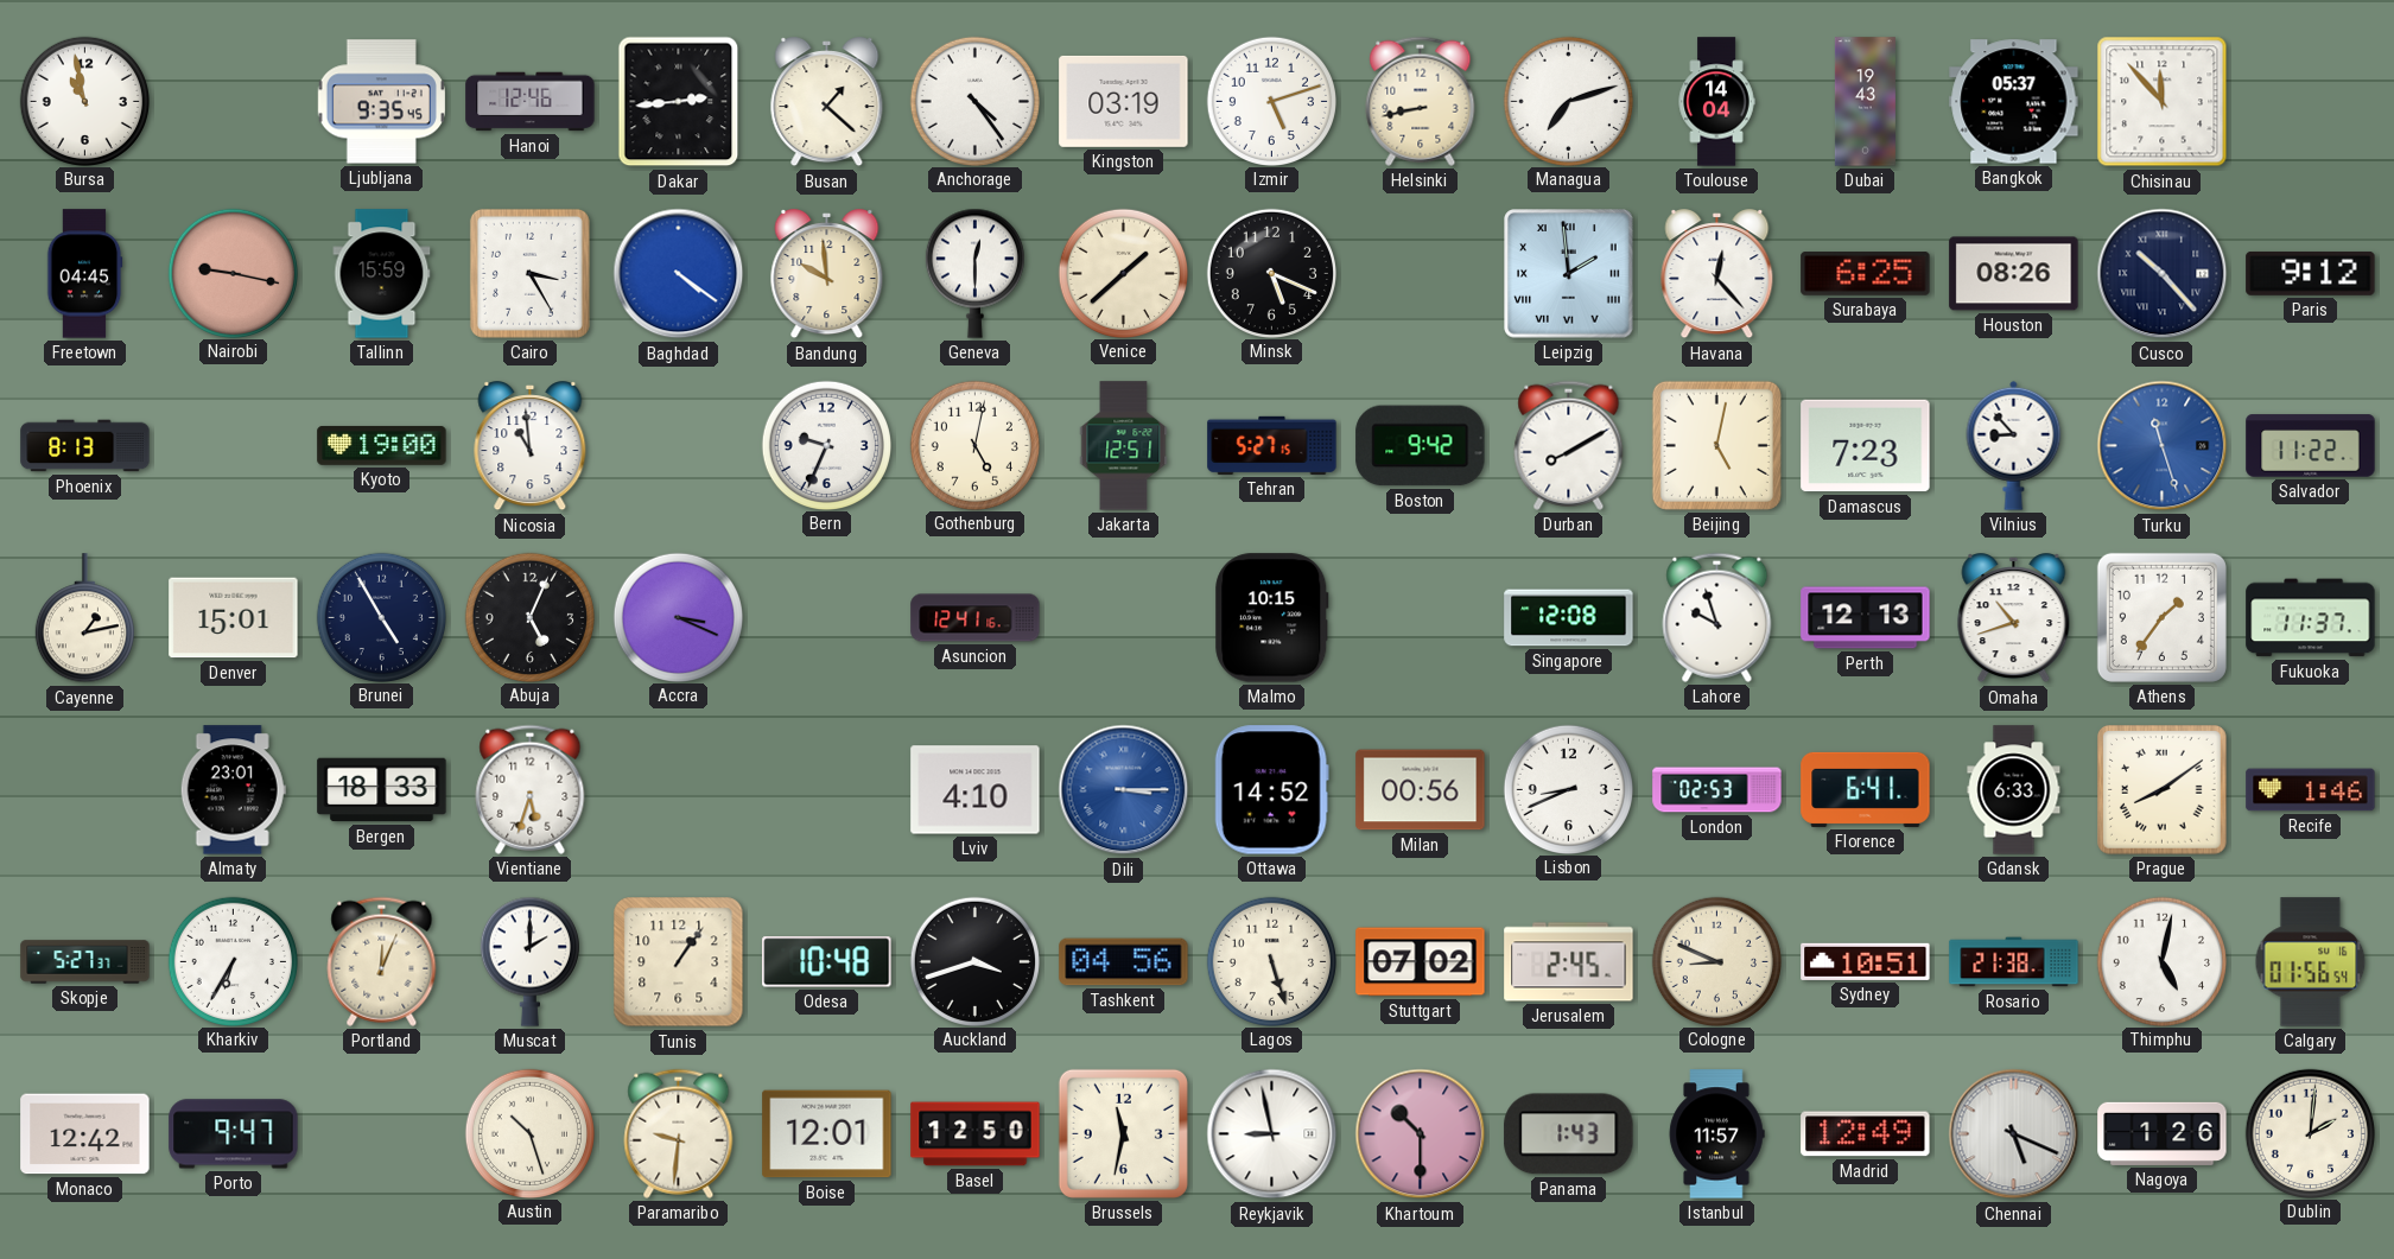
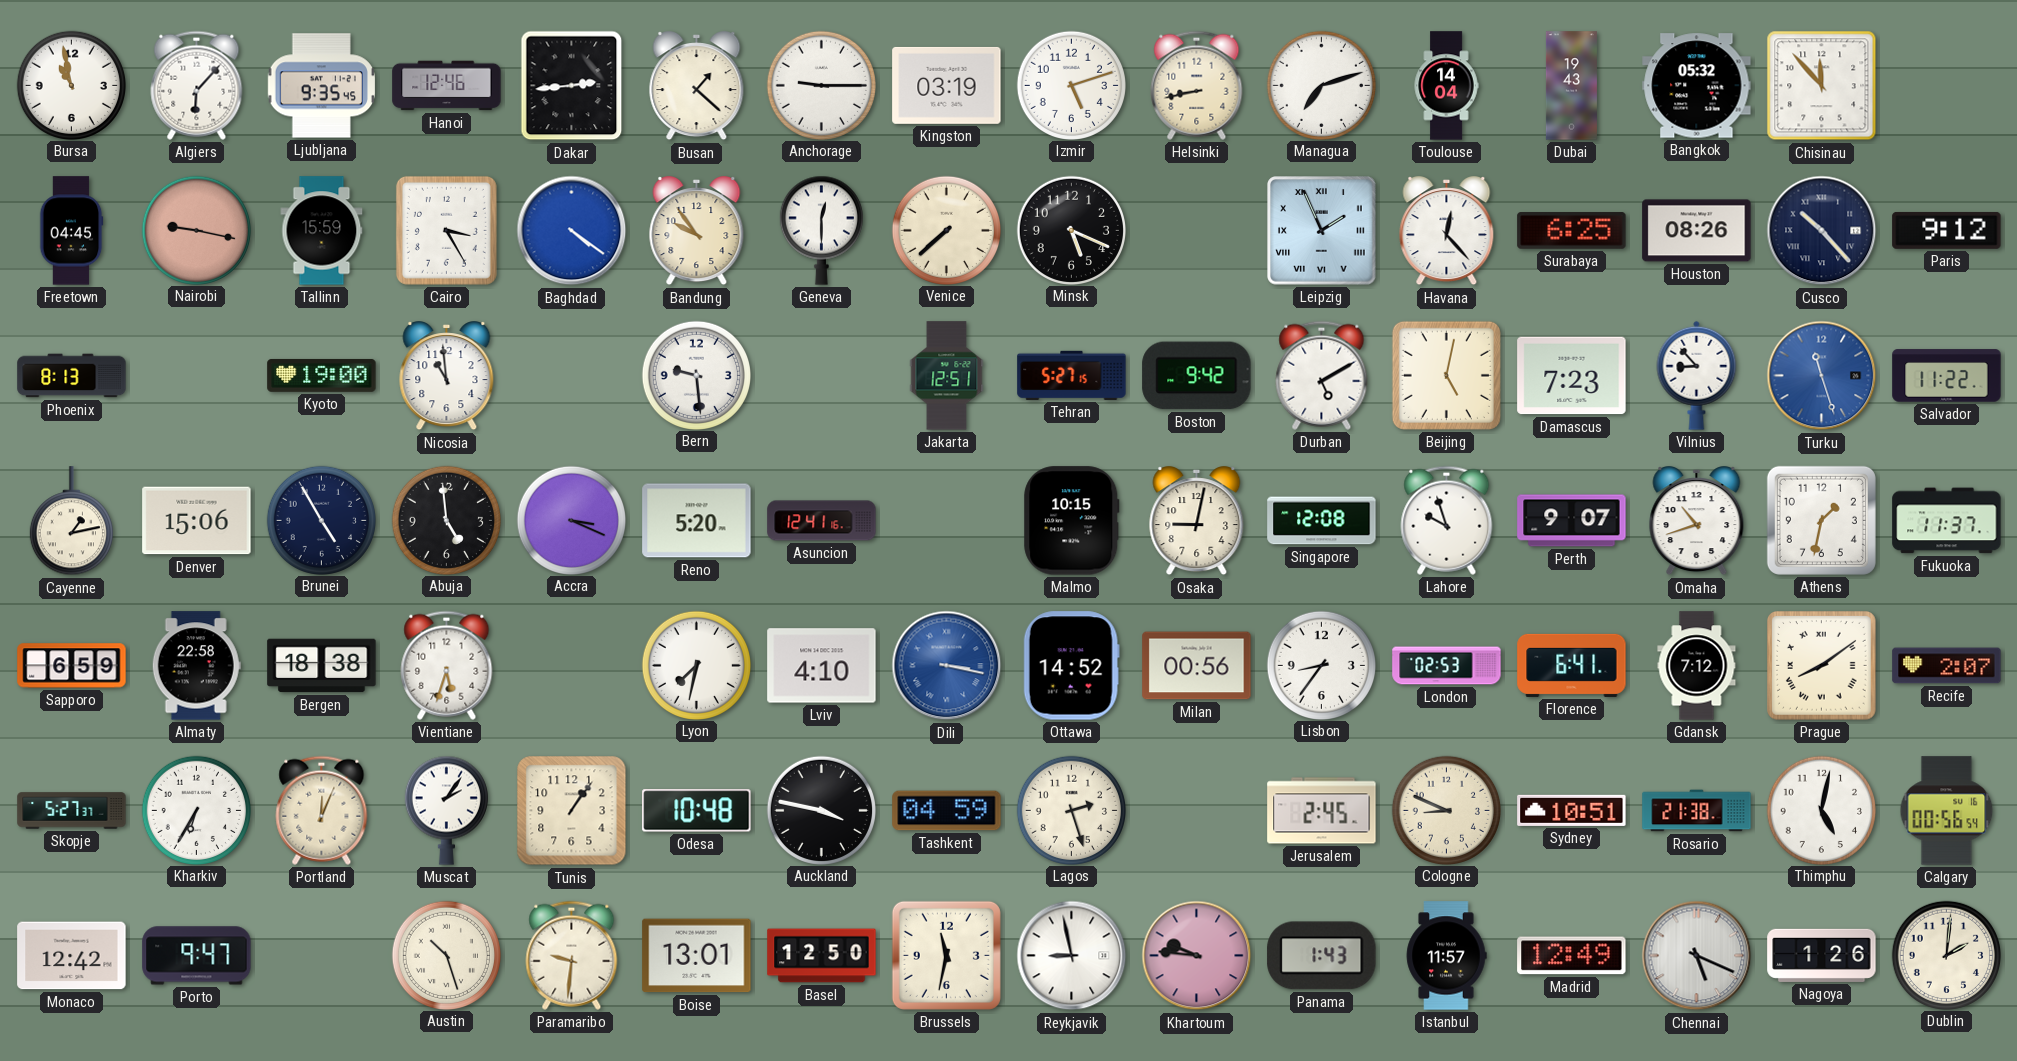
Algiers: none -> 6:07 (197, 85)
Anchorage: 4:24 -> 9:15 (821, 85)
Bangkok: 05:37 -> 05:32 (1697, 86)
Bandung: 9:59 -> 9:54 (697, 231)
Venice: 1:38 -> 7:38 (946, 230)
Leipzig: 1:59 -> 1:56 (1322, 231)
Bern: 9:34 -> 9:29 (696, 375)
Gothenburg: 5:02 -> none (974, 445)
Durban: 8:10 -> 5:10 (1322, 375)
Denver: 15:01 -> 15:06 (197, 521)
Abuja: 5:04 -> 4:59 (446, 520)
Reno: none -> 5:20 (697, 521)
Osaka: none -> 9:02 (1197, 521)
Perth: 12:13 -> 9:07 (1572, 521)
Athens: 1:36 -> 1:32 (1821, 520)
Sapporo: none -> 6:59 (72, 666)
Almaty: 23:01 -> 22:58 (196, 666)
Bergen: 18:33 -> 18:38 (322, 666)
Lyon: none -> 7:32 (696, 665)
Dili: 3:15 -> 3:17 (947, 666)
Lisbon: 8:41 -> 8:36 (1321, 665)
Gdansk: 6:33 -> 7:12 (1697, 666)
Recife: 1:46 -> 2:07 (1947, 666)
Muscat: 2:00 -> 2:06 (446, 810)
Auckland: 3:42 -> 3:47 (821, 810)
Tashkent: 04:56 -> 04:59 (947, 811)
Lagos: 5:27 -> 2:27 (1071, 810)
Stuttgart: 07:02 -> none (1421, 962)
Calgary: 01:56 -> 00:56 (1947, 811)
Boise: 12:01 -> 13:01 (697, 956)
Khartoum: 10:30 -> 9:46 (1197, 956)
